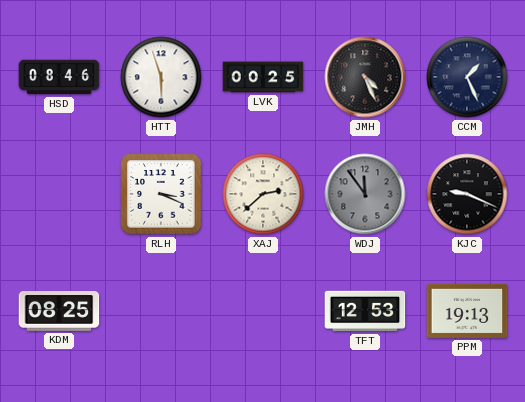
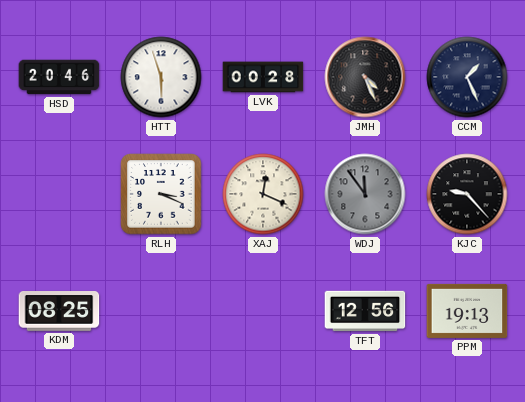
HSD: 08:46 -> 20:46 (59, 77)
LVK: 00:25 -> 00:28 (263, 77)
XAJ: 2:38 -> 12:19 (263, 194)
KJC: 9:19 -> 9:23 (467, 194)
TFT: 12:53 -> 12:56 (365, 311)
